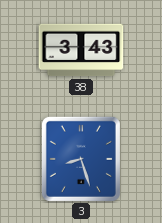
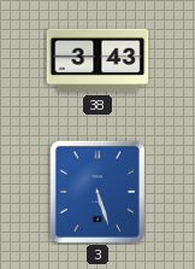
3: 8:27 -> 5:27 (97, 192)
